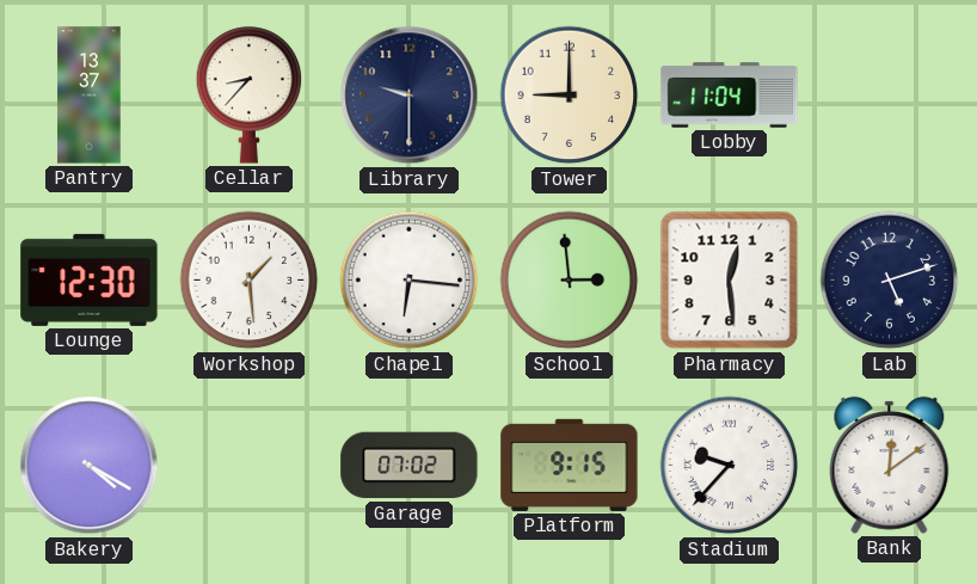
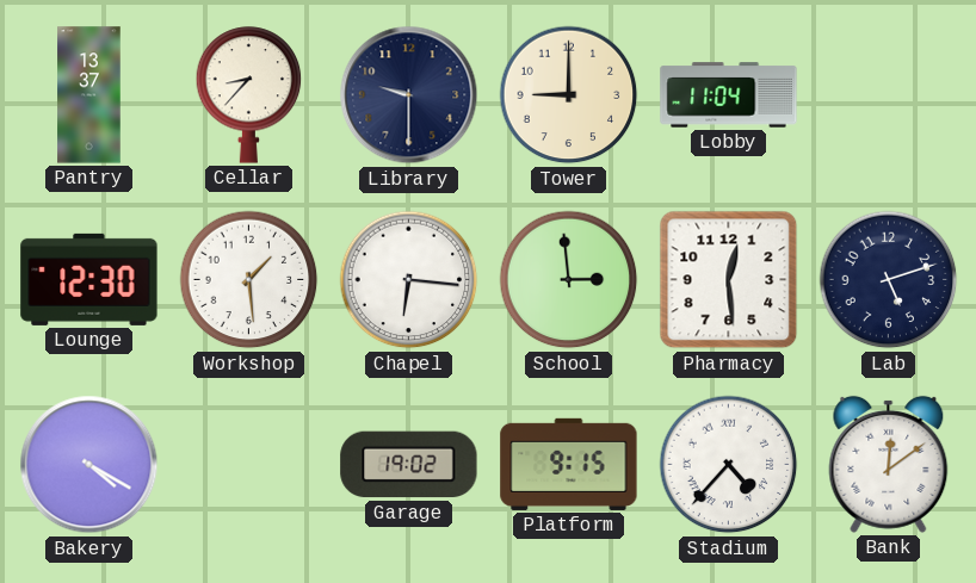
Garage: 07:02 -> 19:02 (409, 465)
Stadium: 9:37 -> 4:37 (729, 465)
